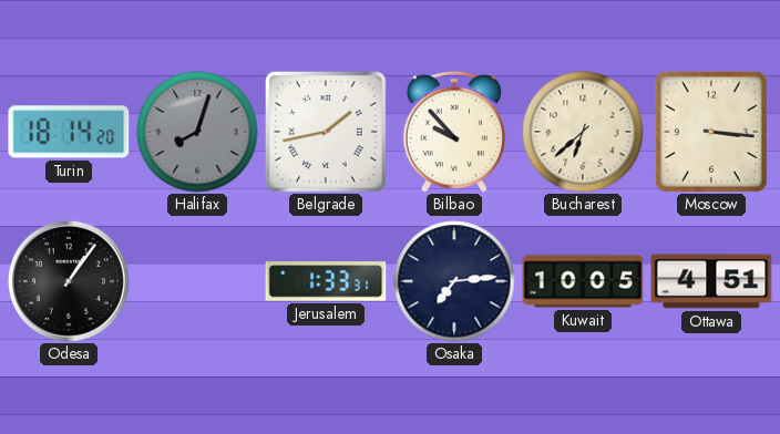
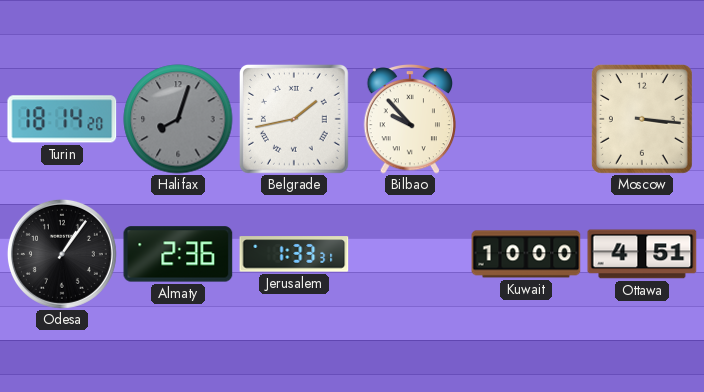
Bucharest: 6:38 -> none (583, 132)
Almaty: none -> 2:36 (178, 254)
Osaka: 7:14 -> none (454, 281)
Kuwait: 10:05 -> 10:00 (526, 254)
